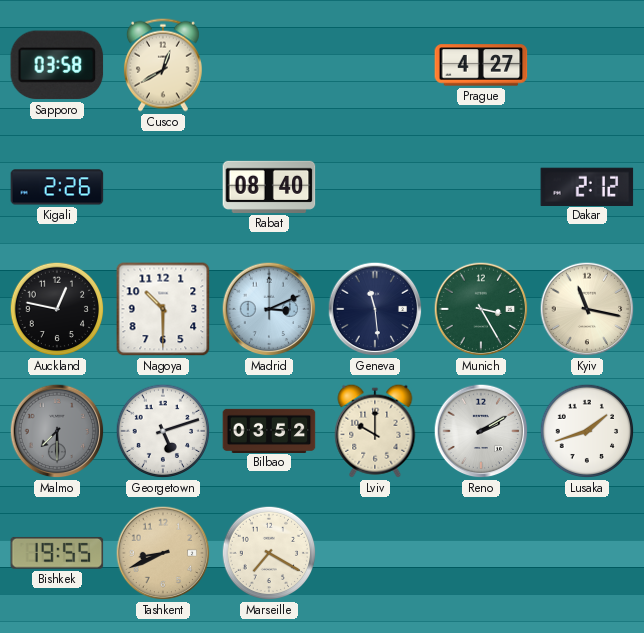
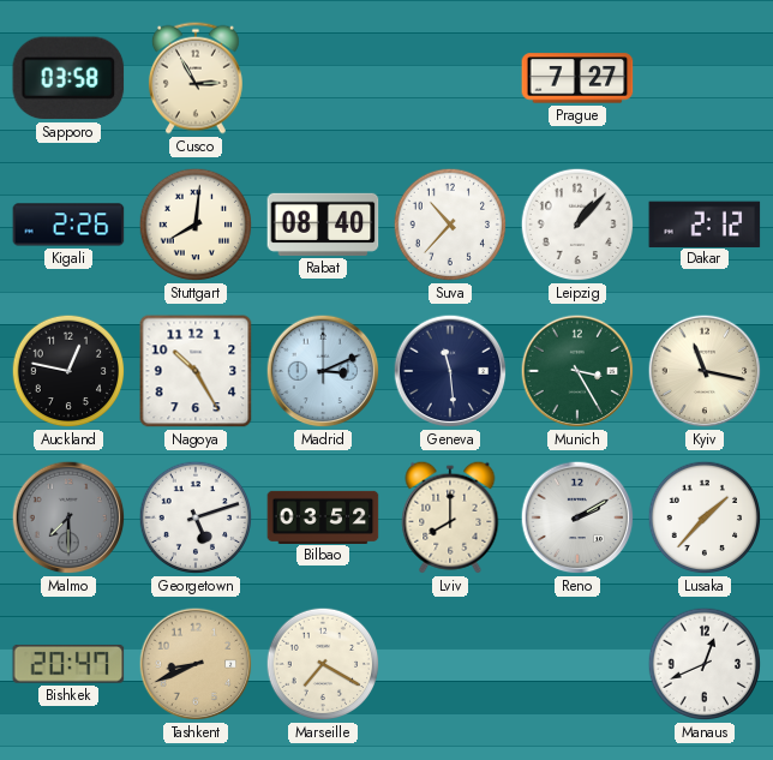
Cusco: 12:40 -> 2:55 (196, 78)
Prague: 4:27 -> 7:27 (577, 78)
Stuttgart: none -> 8:01 (196, 225)
Suva: none -> 10:37 (450, 225)
Leipzig: none -> 1:07 (577, 225)
Nagoya: 10:30 -> 10:25 (196, 371)
Lviv: 10:00 -> 8:00 (450, 517)
Lusaka: 1:42 -> 1:37 (705, 517)
Bishkek: 19:55 -> 20:47 (68, 664)
Manaus: none -> 12:41 (705, 664)
